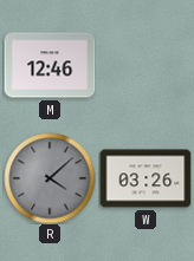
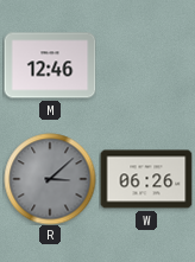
R: 4:08 -> 3:08 (50, 179)
W: 03:26 -> 06:26 (146, 179)
